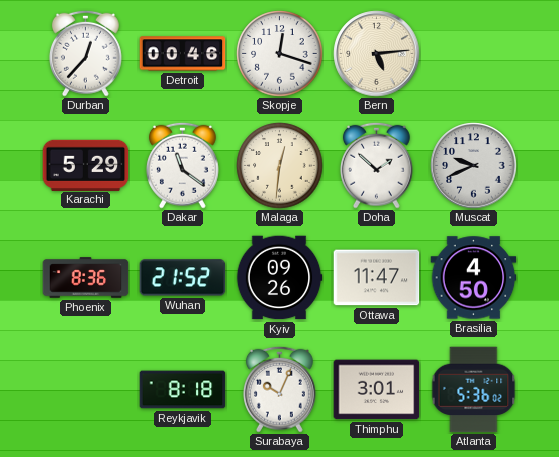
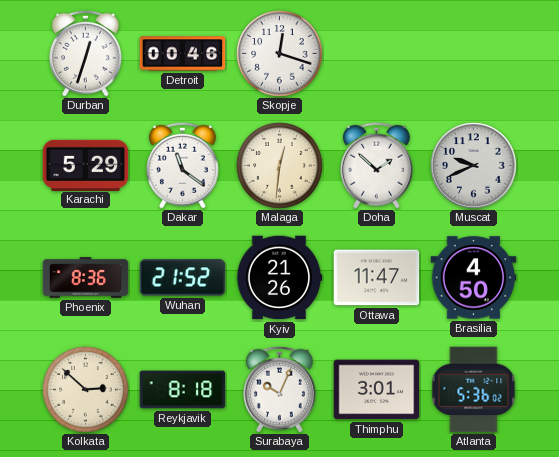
Durban: 12:37 -> 12:33 (85, 53)
Bern: 5:14 -> none (377, 54)
Kyiv: 09:26 -> 21:26 (279, 278)
Kolkata: none -> 2:52 (86, 390)
